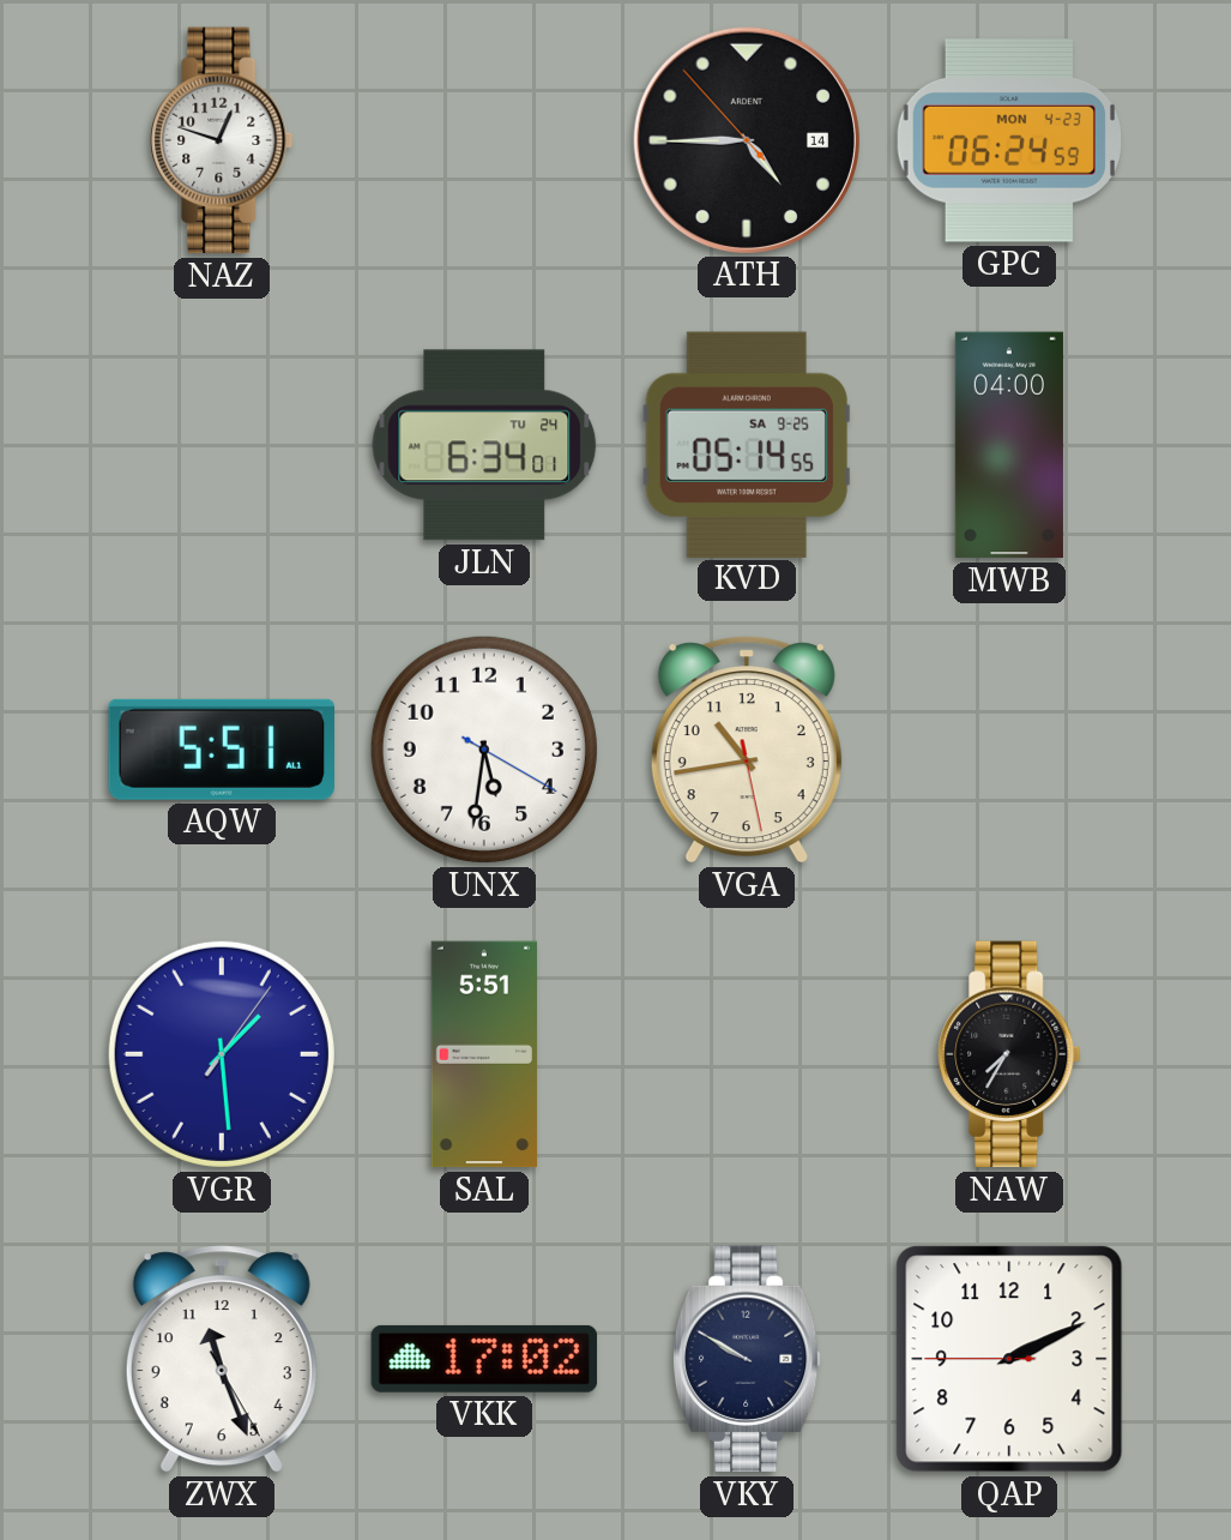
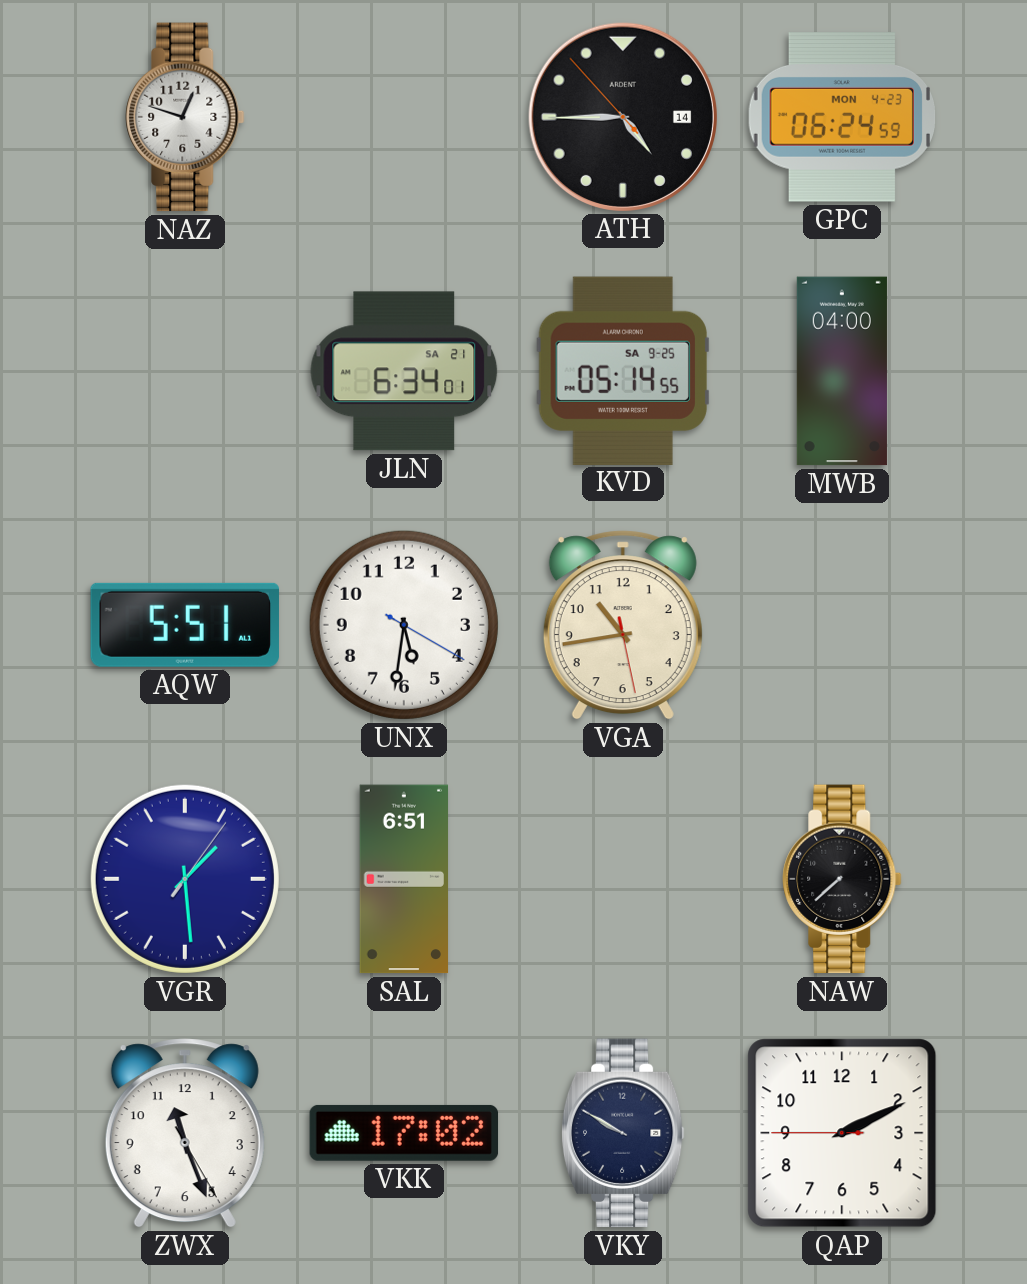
JLN date: TU 24 -> SA 21 (404, 371)
SAL: 5:51 -> 6:51 (404, 879)
NAW: 7:35 -> 7:38 (842, 879)
